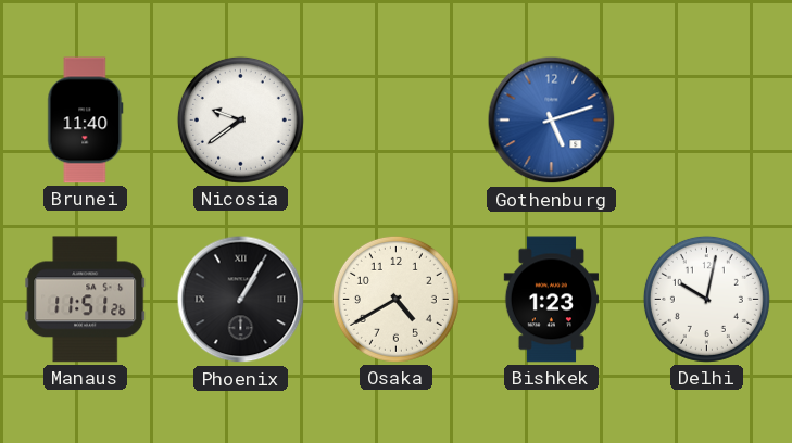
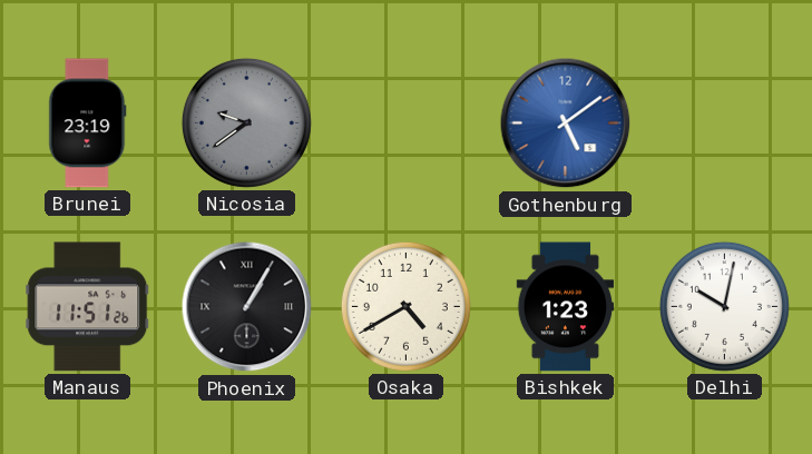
Brunei: 11:40 -> 23:19 (88, 124)
Nicosia dial: white -> grey (246, 122)
Gothenburg: 5:12 -> 5:09 (566, 124)
